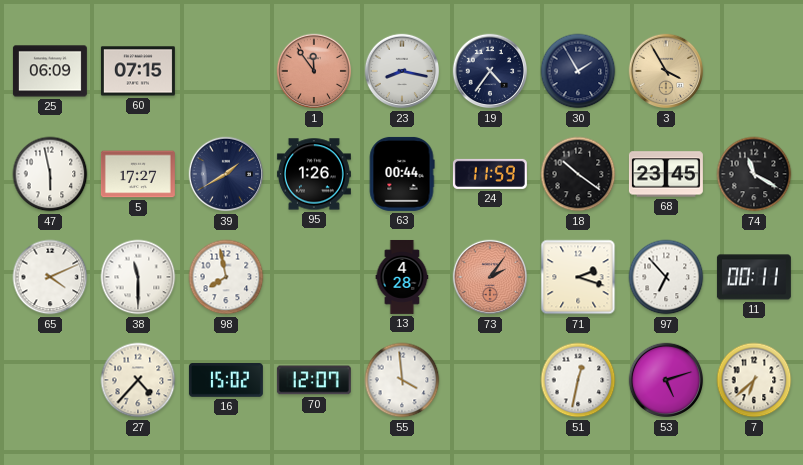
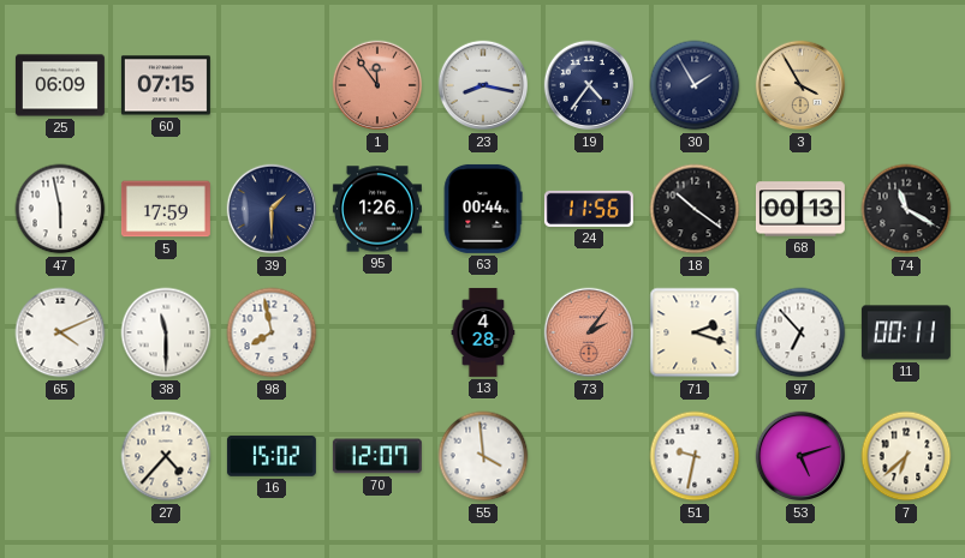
5: 17:27 -> 17:59 (166, 209)
39: 1:40 -> 1:30 (272, 209)
24: 11:59 -> 11:56 (589, 209)
68: 23:45 -> 00:13 (800, 209)
51: 12:32 -> 9:32 (695, 456)
